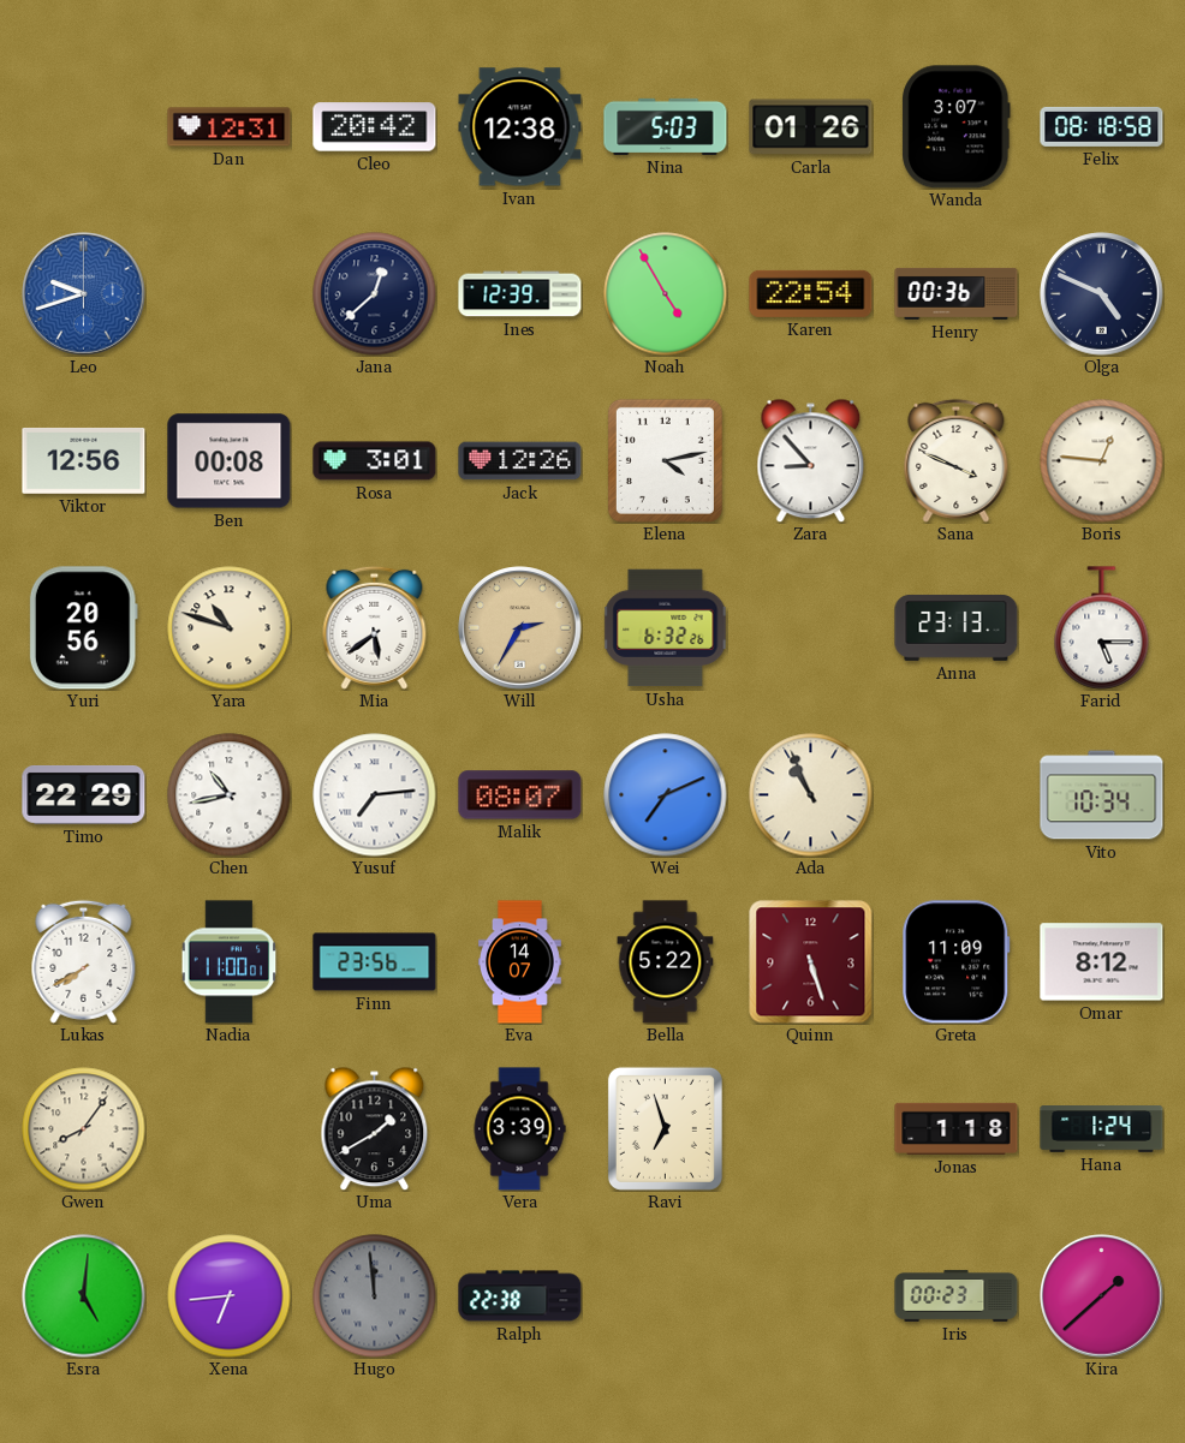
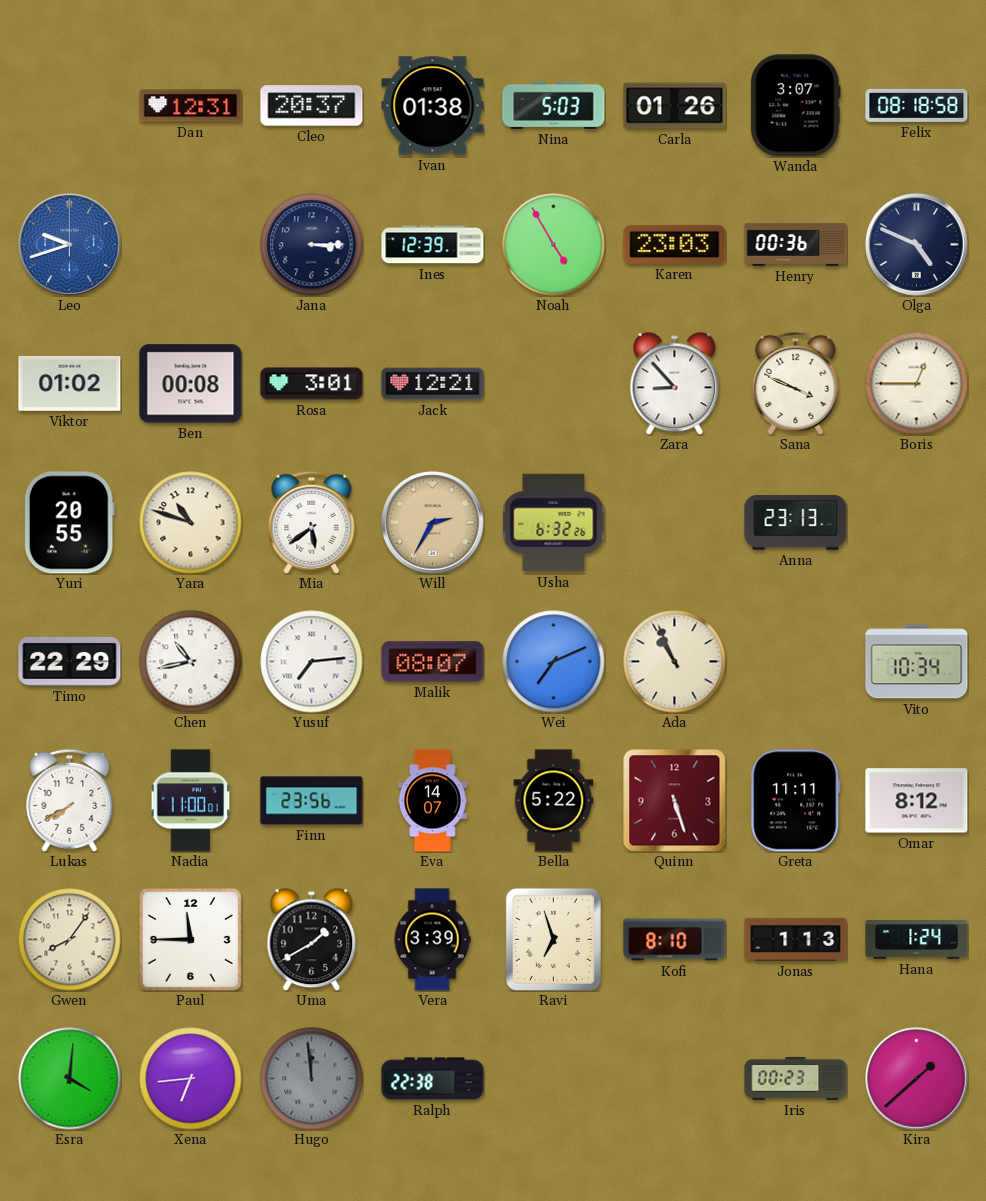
Cleo: 20:42 -> 20:37 (312, 106)
Ivan: 12:38 -> 01:38 (433, 106)
Jana: 12:38 -> 3:15 (312, 245)
Karen: 22:54 -> 23:03 (675, 244)
Viktor: 12:56 -> 01:02 (70, 383)
Jack: 12:26 -> 12:21 (433, 384)
Elena: 4:13 -> none (665, 460)
Boris: 12:46 -> 12:45 (917, 384)
Yuri: 20:56 -> 20:55 (69, 523)
Farid: 5:15 -> none (1102, 628)
Greta: 11:09 -> 11:11 (796, 801)
Paul: none -> 11:45 (190, 939)
Kofi: none -> 8:10 (675, 940)
Jonas: 1:18 -> 1:13 (796, 939)
Esra: 5:01 -> 4:01 (70, 1079)
